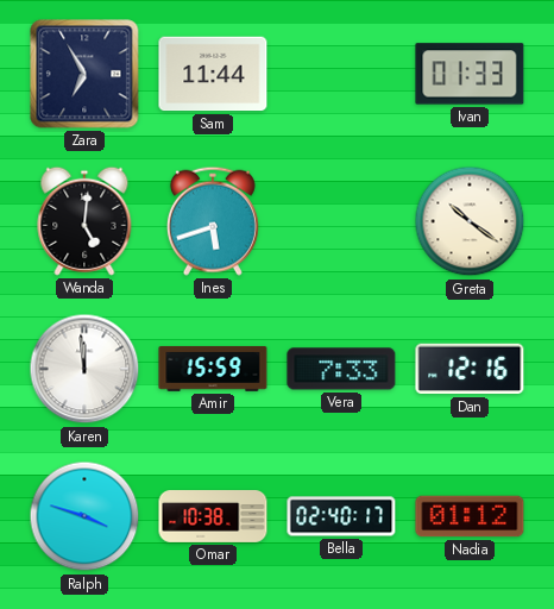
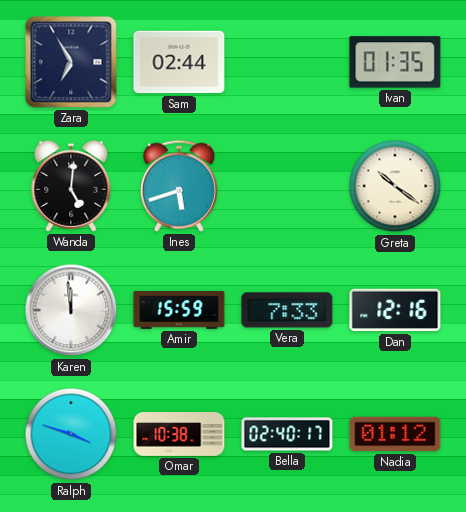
Sam: 11:44 -> 02:44 (179, 62)
Ivan: 01:33 -> 01:35 (395, 62)
